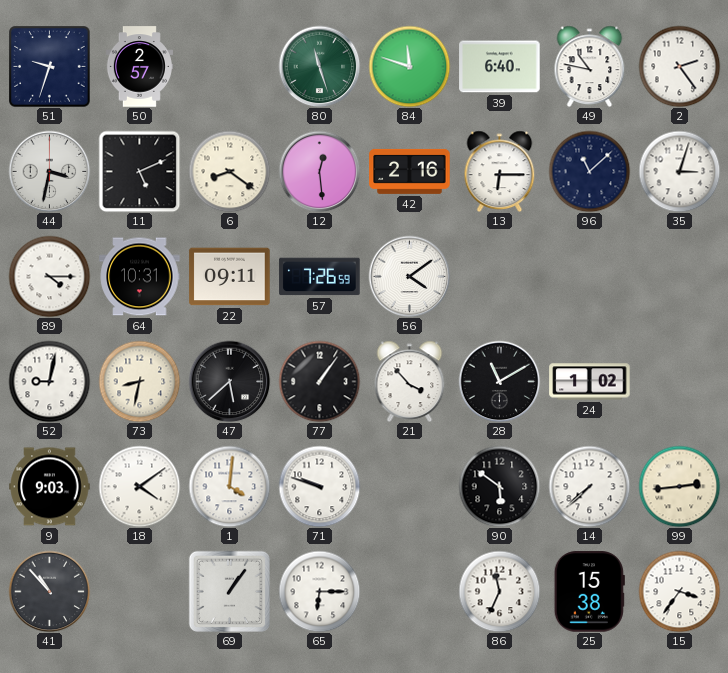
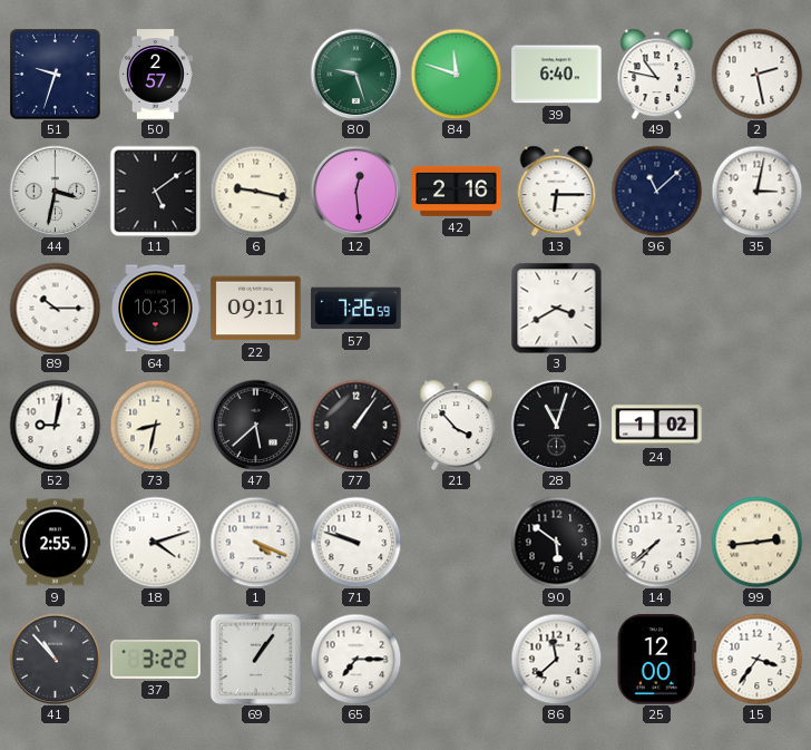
80: 11:27 -> 9:27 (355, 74)
2: 2:24 -> 2:28 (756, 74)
11: 5:11 -> 5:09 (155, 191)
6: 8:21 -> 9:17 (255, 191)
35: 3:03 -> 3:02 (756, 191)
89: 4:15 -> 10:15 (55, 308)
56: 4:09 -> none (409, 276)
3: none -> 3:40 (556, 308)
28: 11:10 -> 11:03 (556, 425)
9: 9:03 -> 2:55 (56, 543)
18: 4:09 -> 4:12 (155, 542)
1: 4:01 -> 4:19 (255, 542)
37: none -> 3:22 (156, 660)
65: 6:15 -> 7:15 (355, 659)
86: 11:34 -> 11:38 (556, 659)
25: 15:38 -> 12:00 (656, 660)
